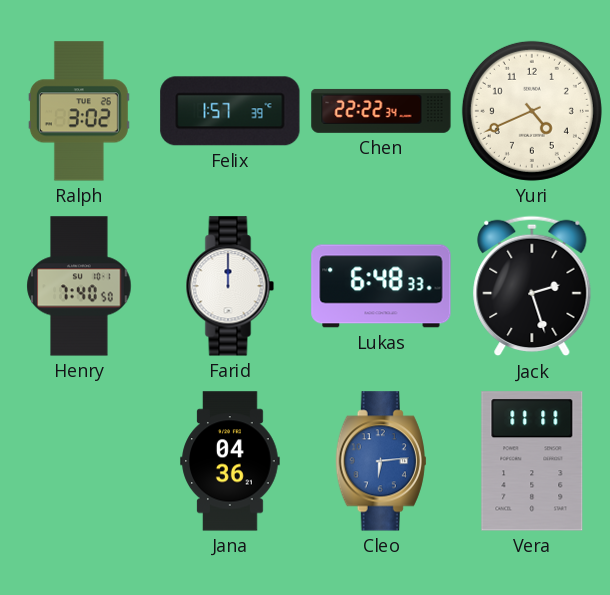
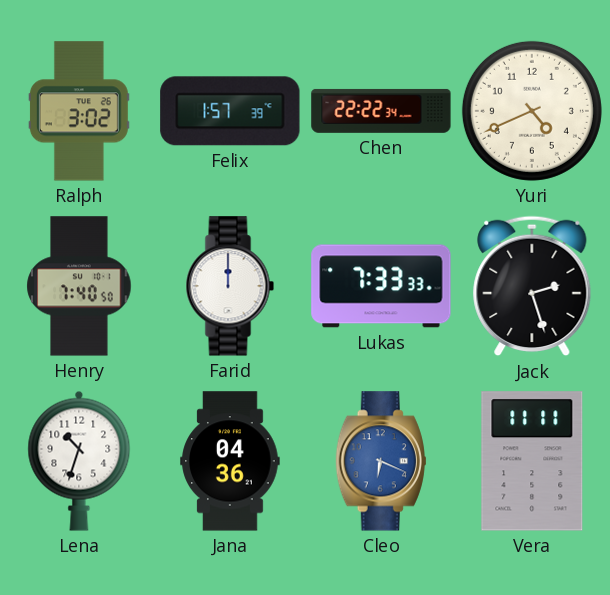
Lukas: 6:48 -> 7:33 (381, 286)
Lena: none -> 10:33 (79, 461)
Cleo: 6:14 -> 6:19 (381, 461)
